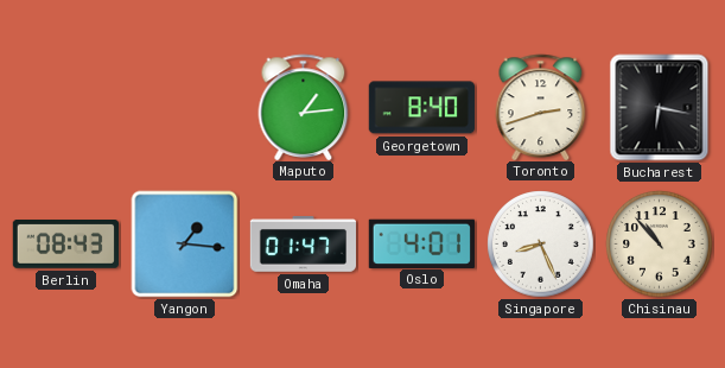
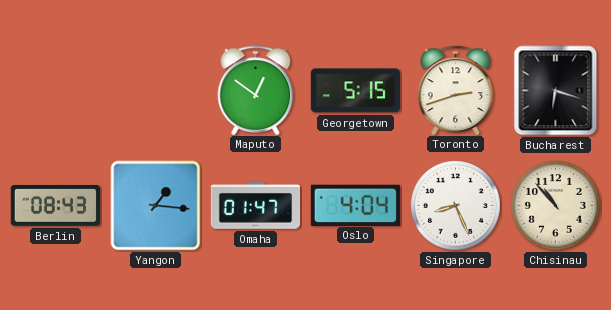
Maputo: 1:14 -> 12:51 (256, 90)
Georgetown: 8:40 -> 5:15 (355, 91)
Bucharest: 6:17 -> 6:18 (556, 91)
Oslo: 4:01 -> 4:04 (355, 205)
